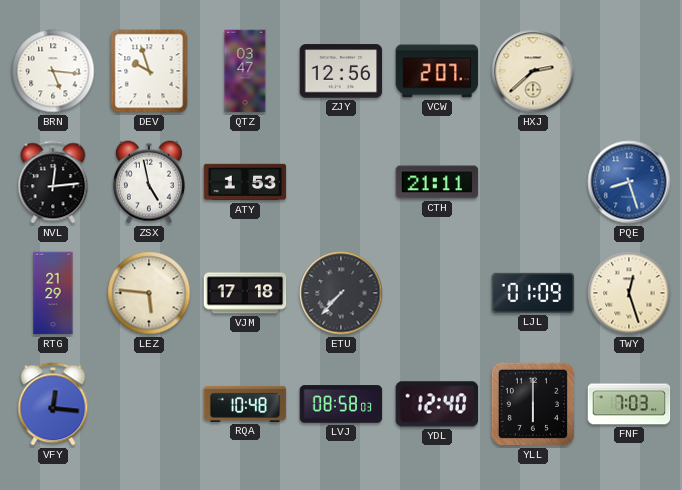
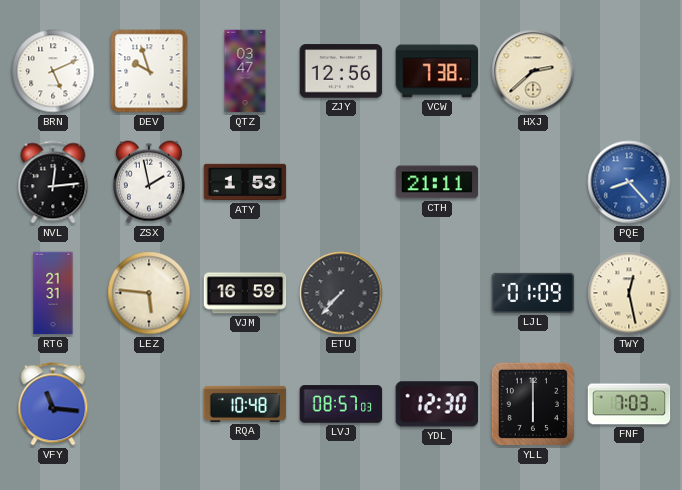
BRN: 5:16 -> 5:11 (53, 71)
VCW: 2:07 -> 7:38 (437, 71)
ZSX: 4:58 -> 1:58 (149, 182)
PQE: 8:27 -> 8:23 (629, 182)
RTG: 21:29 -> 21:31 (53, 293)
VJM: 17:18 -> 16:59 (245, 293)
TWY: 12:27 -> 12:28 (629, 293)
VFY: 12:16 -> 11:16 (53, 404)
LVJ: 08:58 -> 08:57 (341, 404)
YDL: 12:40 -> 12:30 (437, 404)
